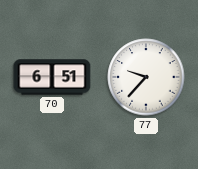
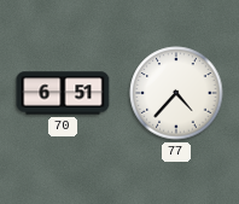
77: 9:37 -> 4:37 (176, 93)
